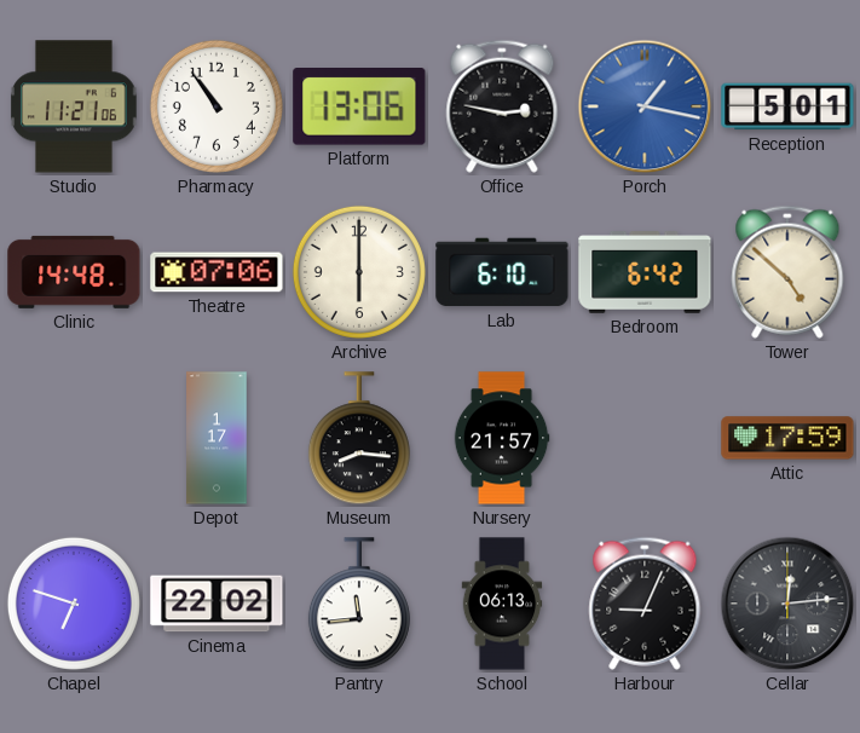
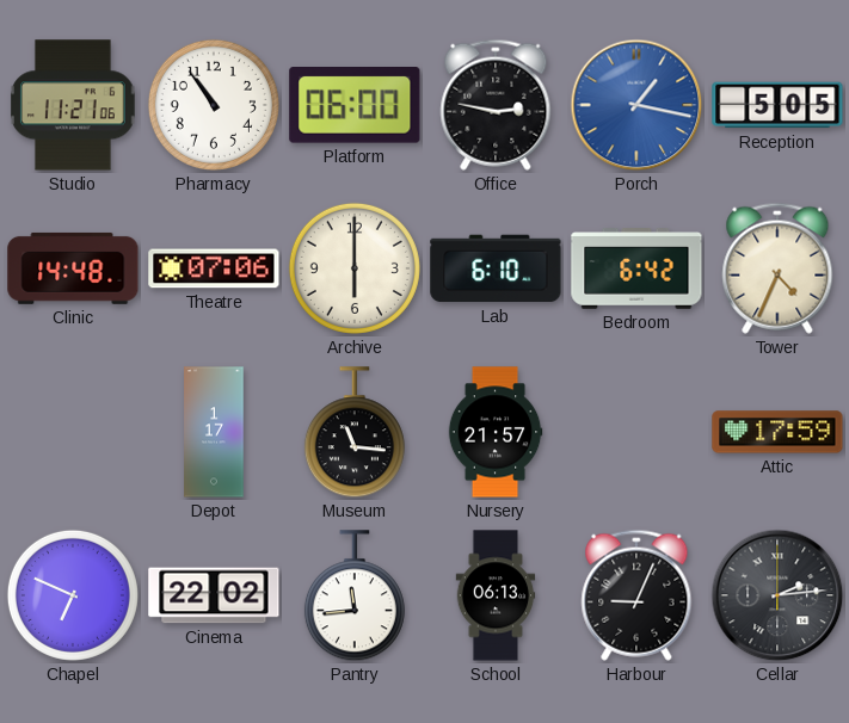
Platform: 13:06 -> 06:00 (355, 106)
Reception: 5:01 -> 5:05 (777, 105)
Tower: 4:52 -> 4:34 (777, 268)
Museum: 8:16 -> 11:16 (355, 433)
Chapel: 6:48 -> 6:49 (73, 595)
Cellar: 12:14 -> 2:14 (777, 595)
